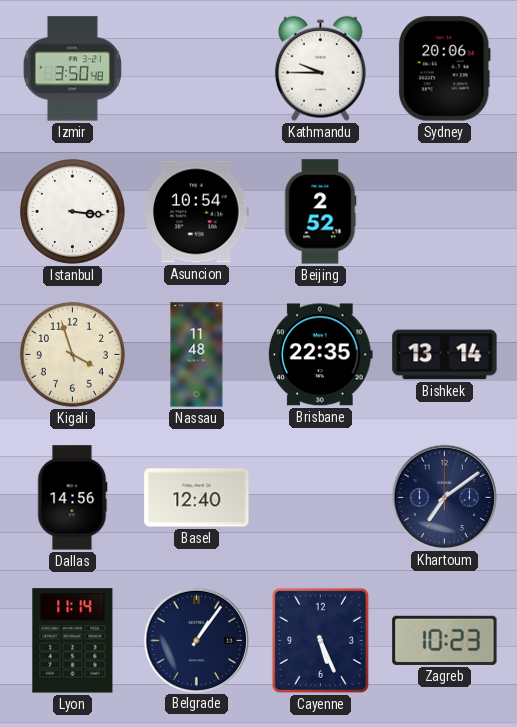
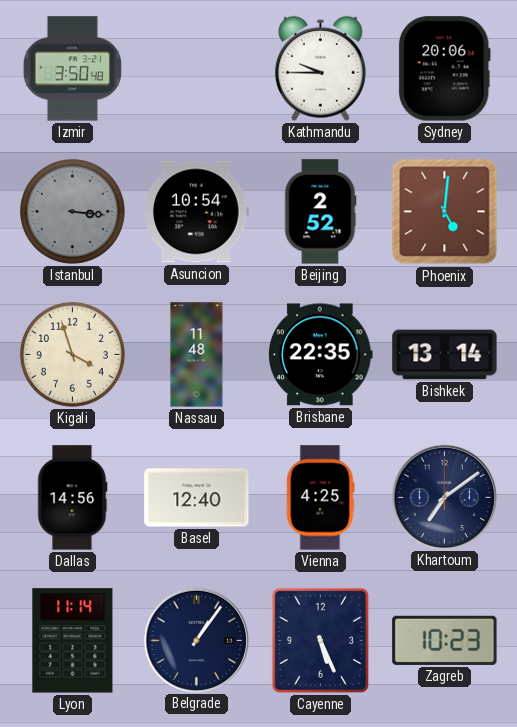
Istanbul dial: white -> grey (72, 211)
Phoenix: none -> 5:01 (445, 212)
Vienna: none -> 4:25 (320, 498)
